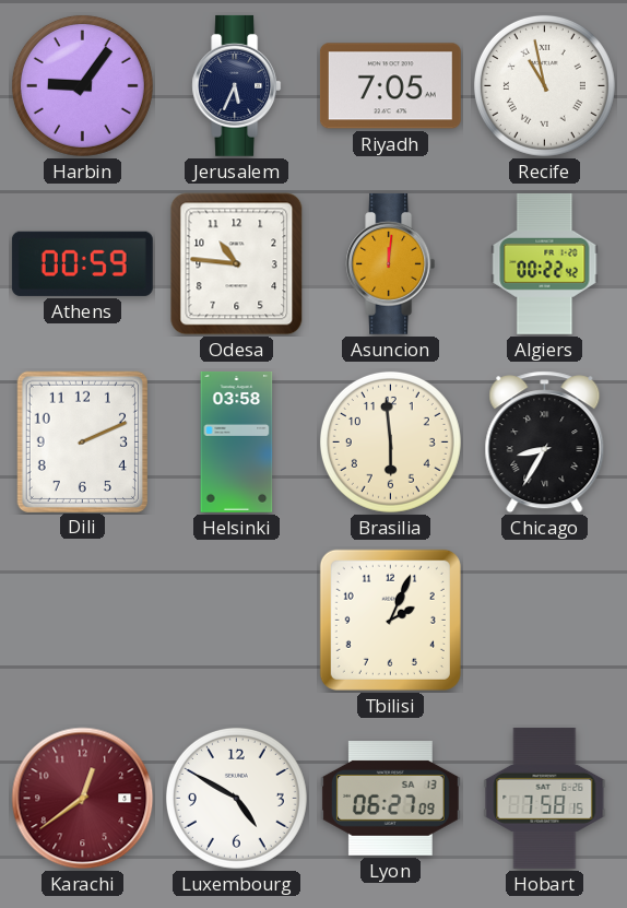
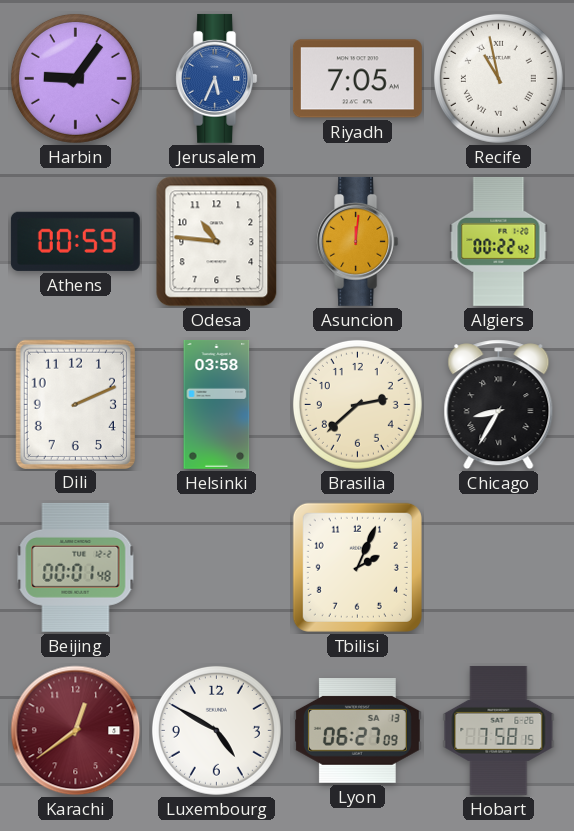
Jerusalem dial: navy -> blue (217, 78)
Brasilia: 5:59 -> 2:38 (357, 404)
Beijing: none -> 00:01 (76, 567)
